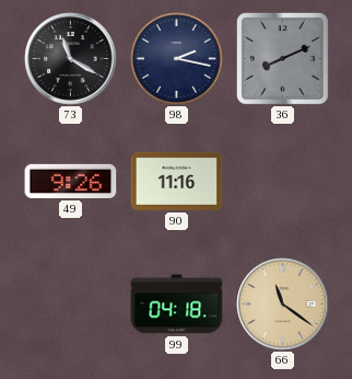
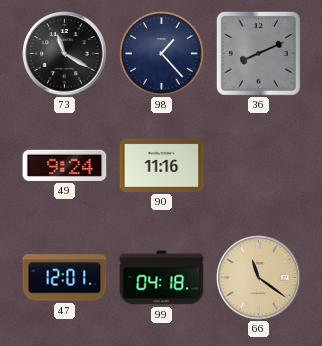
98: 2:17 -> 1:23 (162, 54)
49: 9:26 -> 9:24 (65, 165)
47: none -> 12:01 (65, 278)
